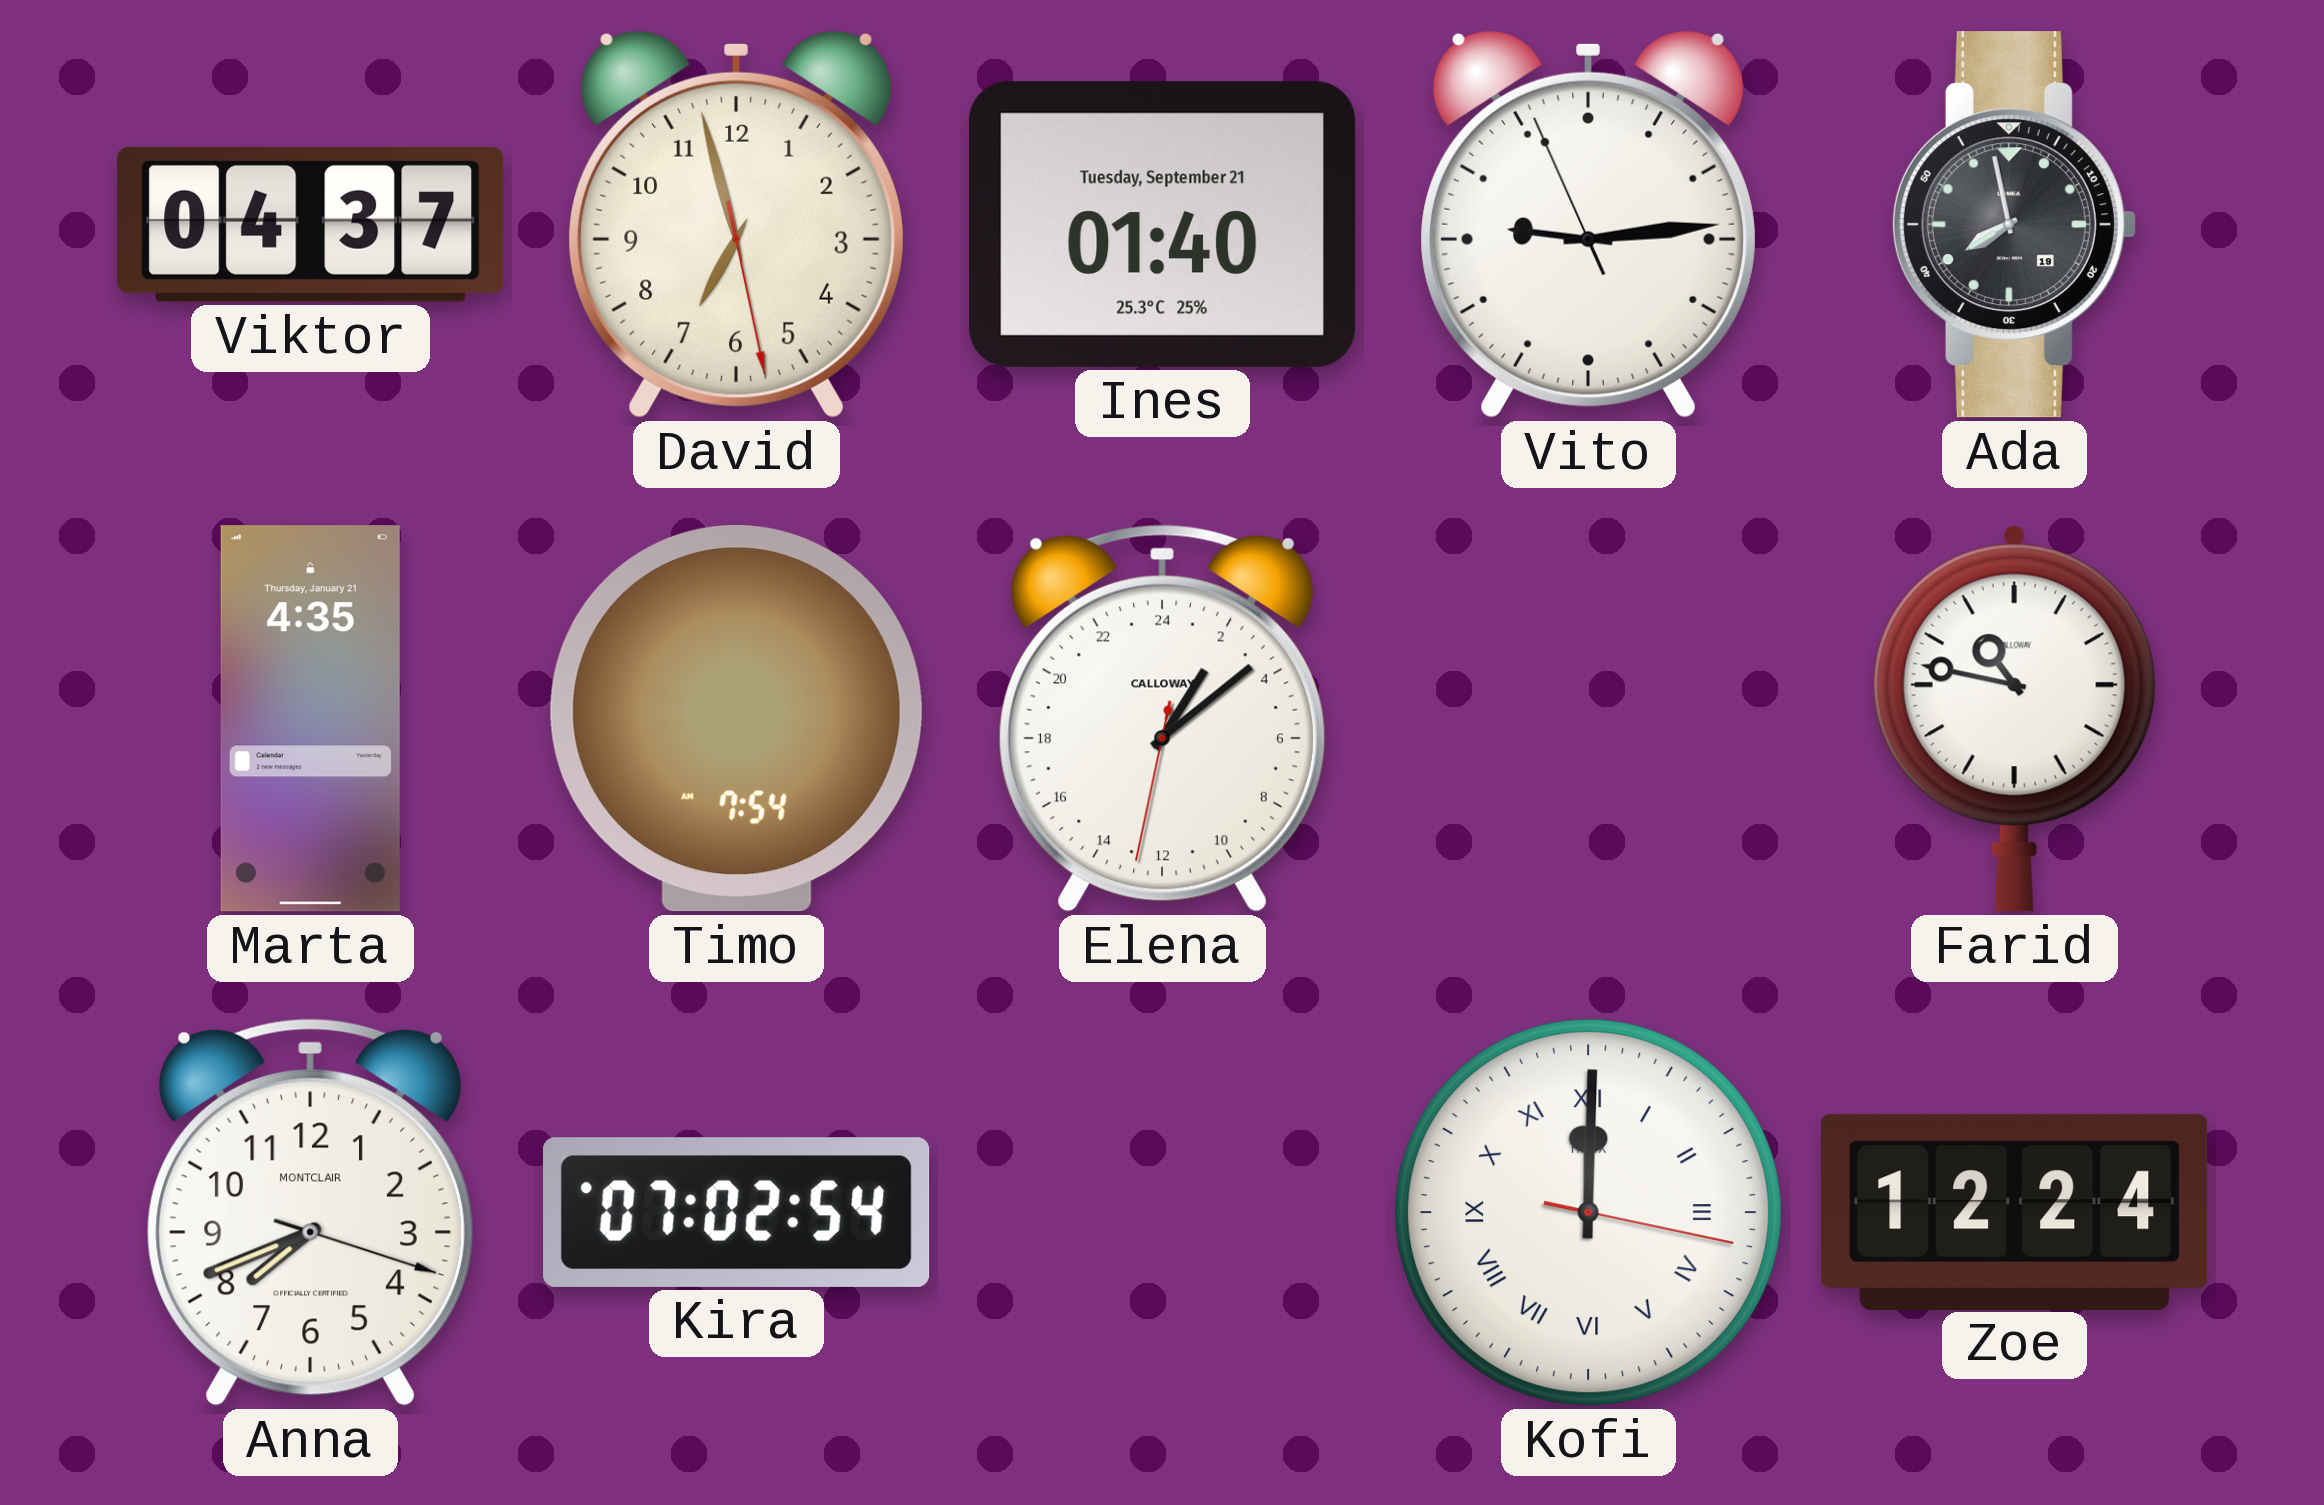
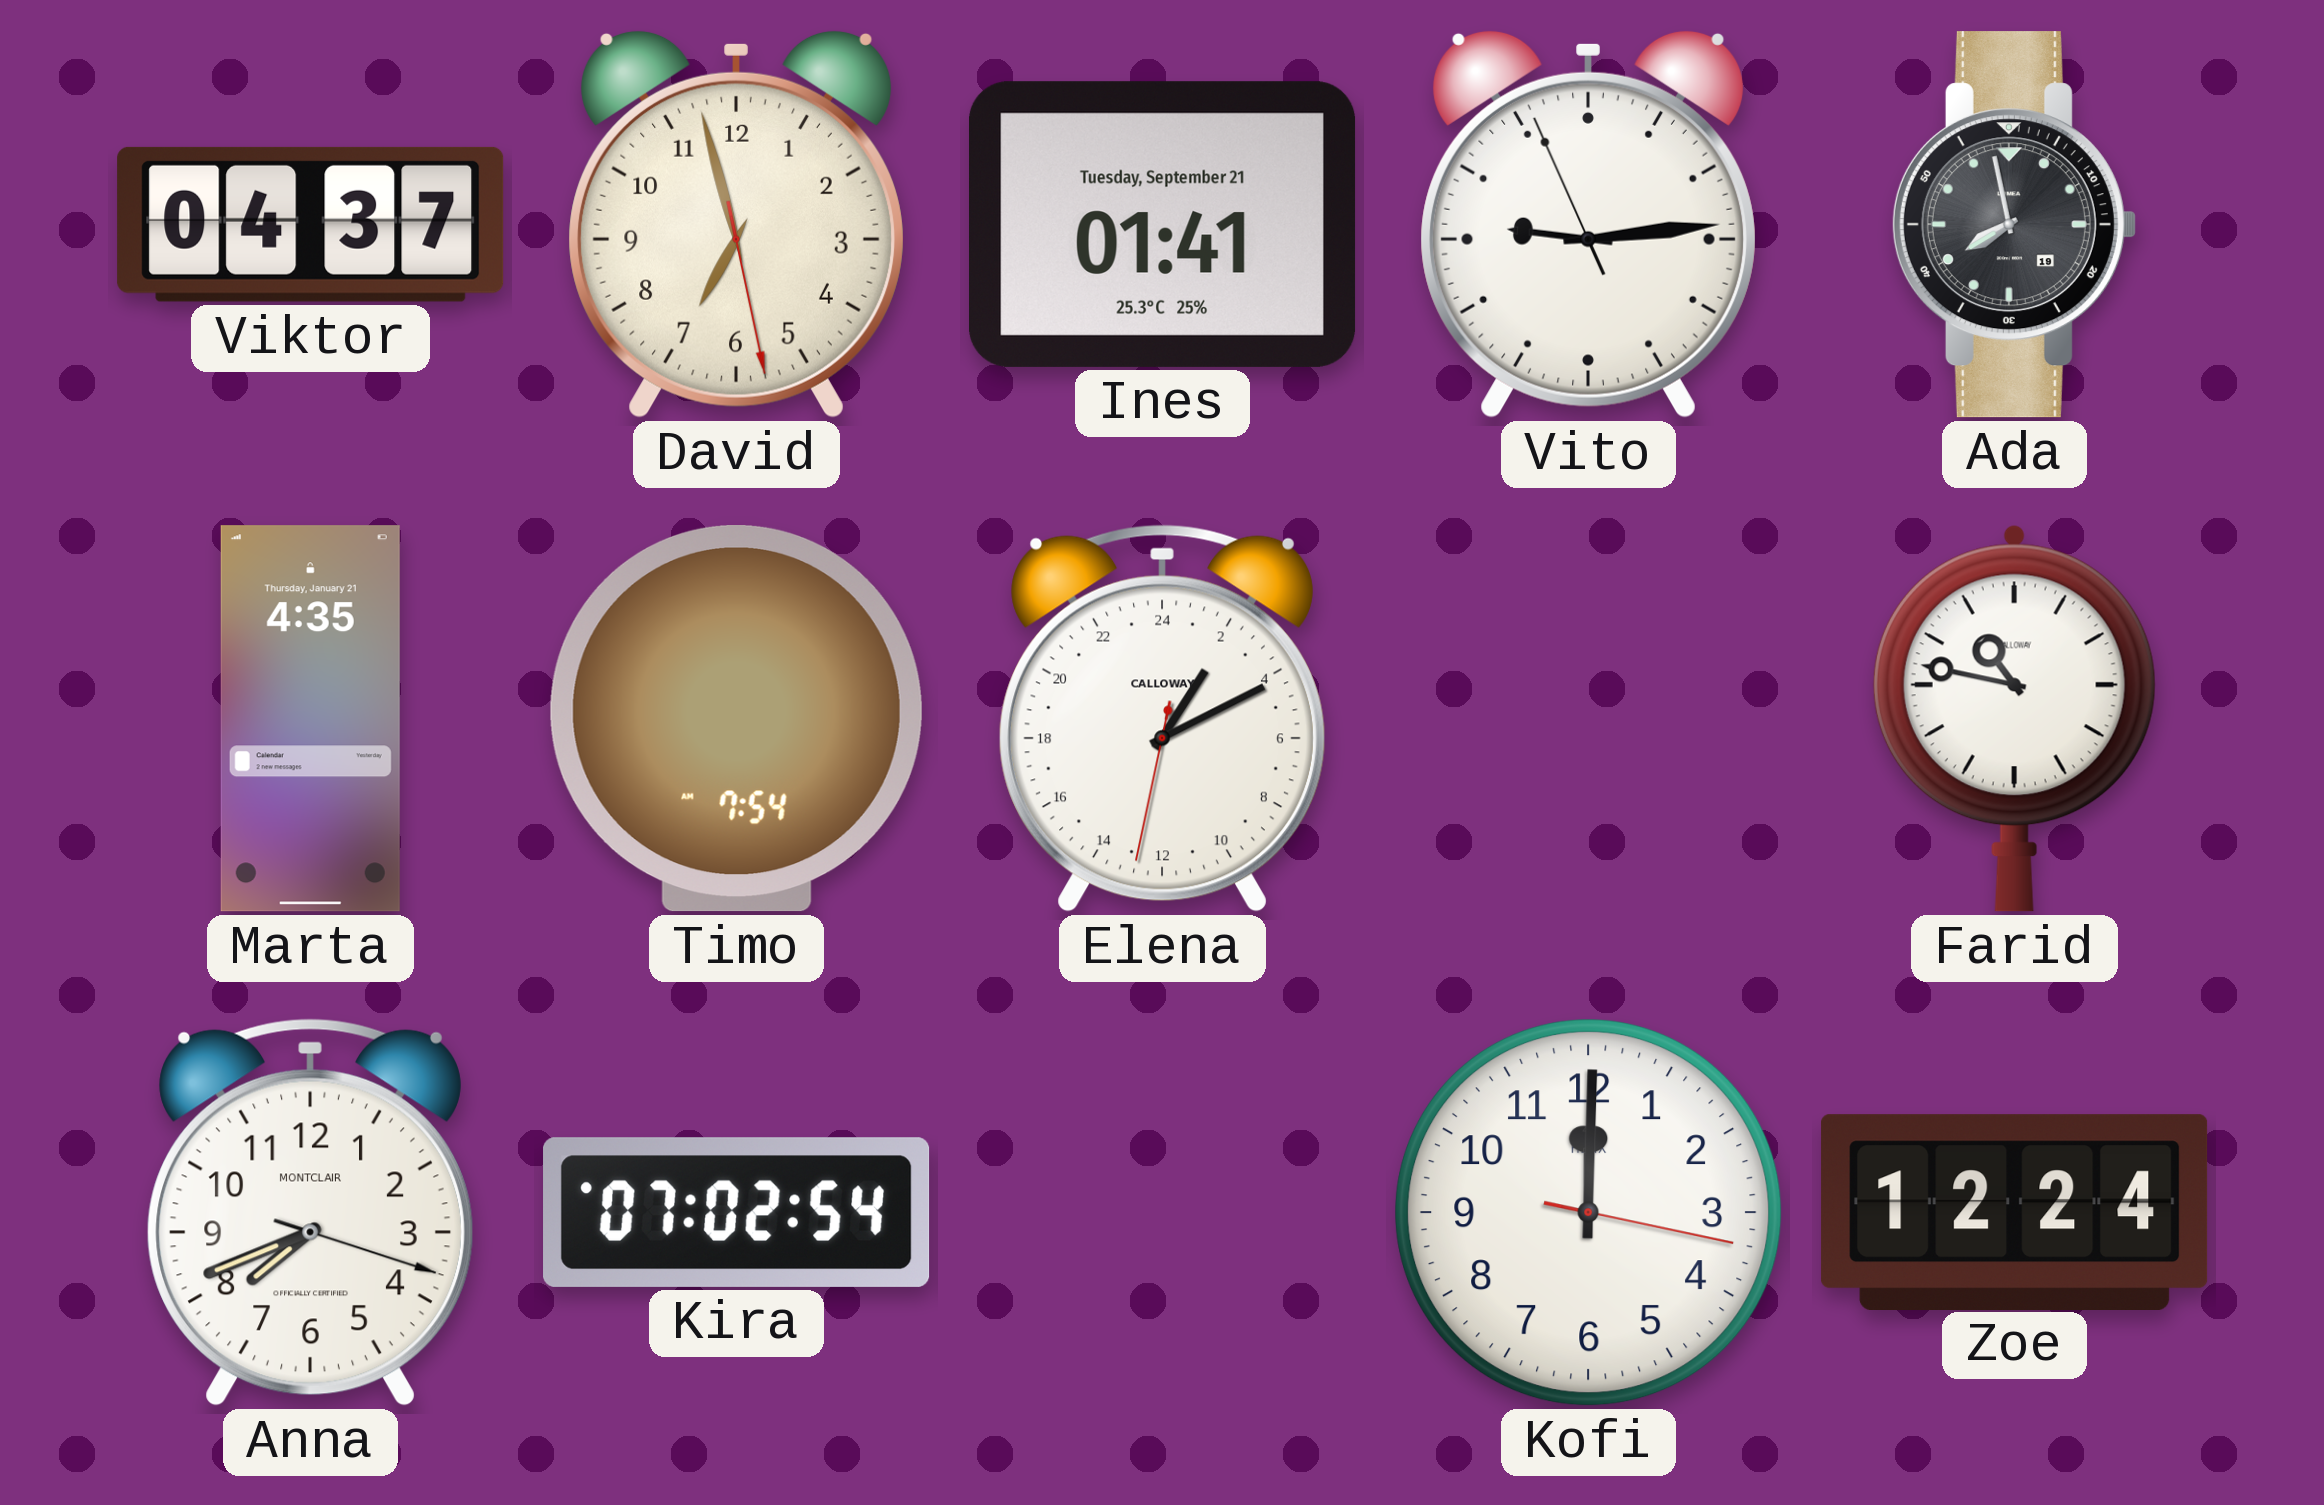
Ines: 01:40 -> 01:41 (1163, 224)
Elena: 2:08 -> 2:10 (1162, 718)
Kofi numerals: Roman -> Arabic (1589, 1213)
